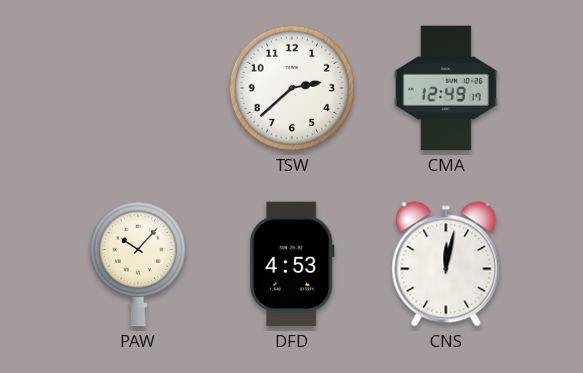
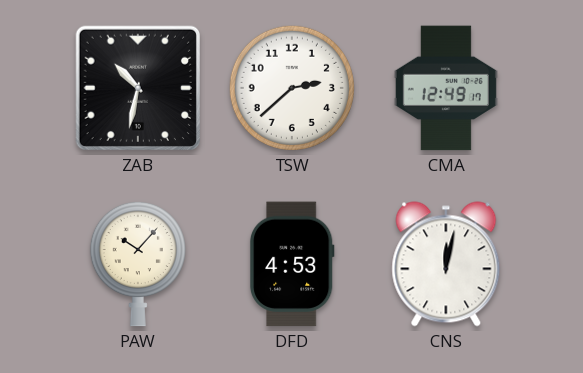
ZAB: none -> 10:32 (138, 88)
